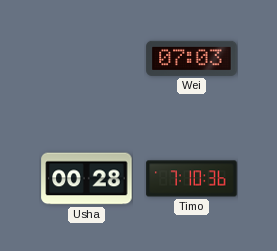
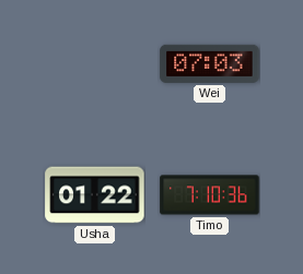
Usha: 00:28 -> 01:22 (95, 195)
